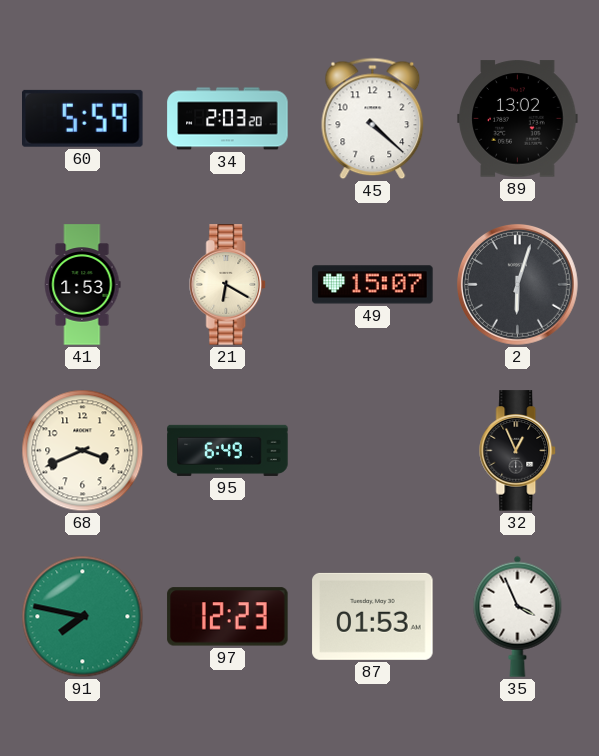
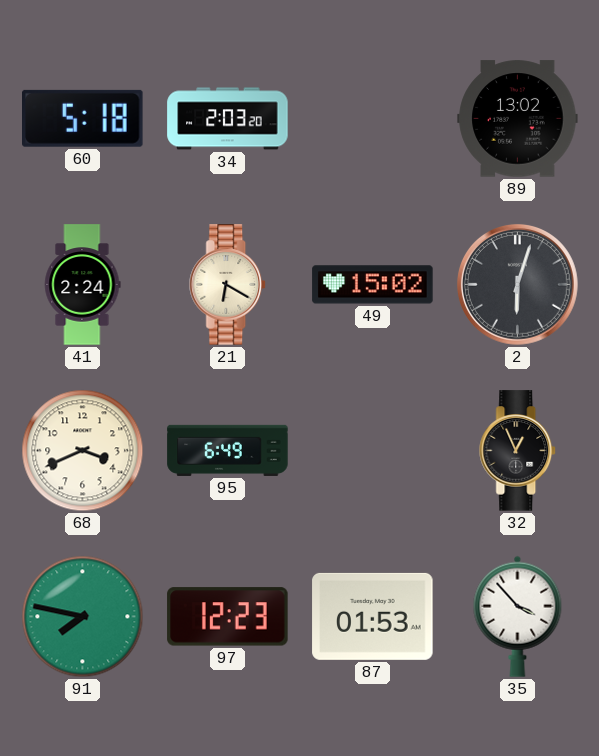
60: 5:59 -> 5:18 (83, 118)
45: 4:22 -> none (373, 119)
41: 1:53 -> 2:24 (82, 285)
49: 15:07 -> 15:02 (373, 285)
35: 3:56 -> 3:53 (518, 616)
